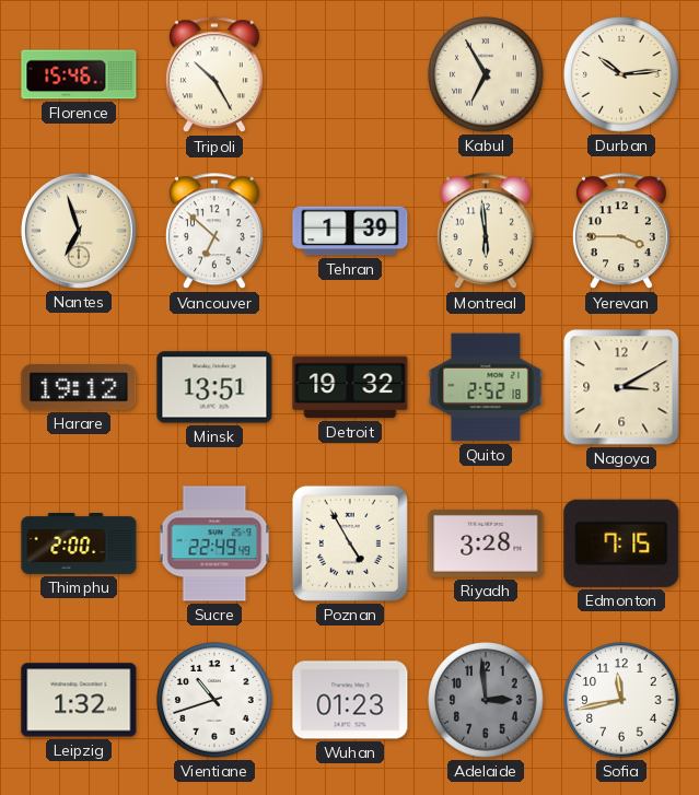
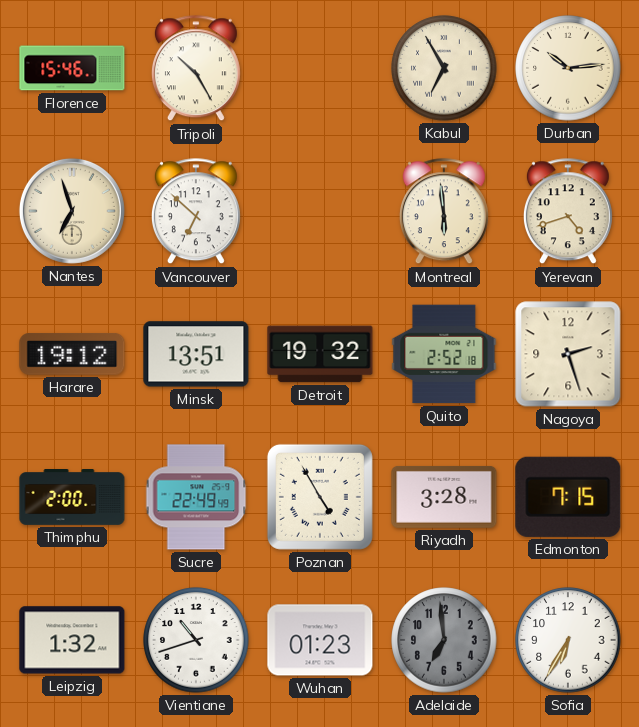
Tehran: 1:39 -> none (350, 231)
Yerevan: 3:45 -> 4:42 (568, 212)
Nagoya: 3:10 -> 2:27 (568, 354)
Adelaide: 2:59 -> 6:59 (444, 640)
Sofia: 11:43 -> 6:35 (568, 640)
